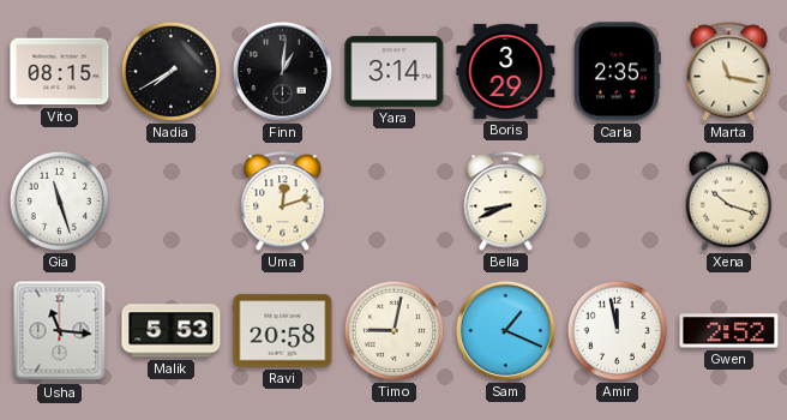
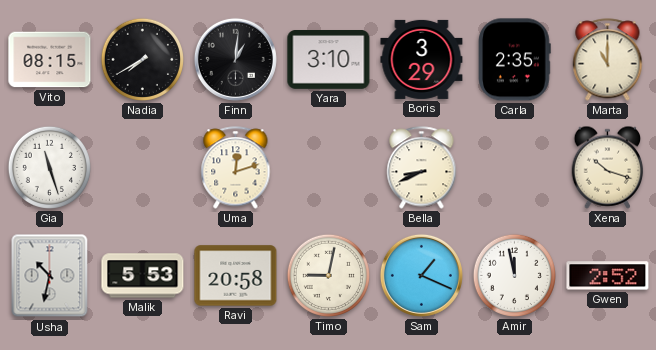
Yara: 3:14 -> 3:10 (329, 60)
Marta: 11:17 -> 11:00 (608, 60)
Usha: 11:16 -> 10:32 (50, 276)
